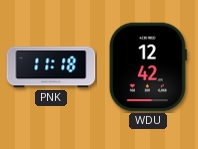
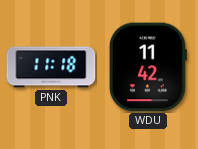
WDU: 12:42 -> 11:42 (148, 67)
